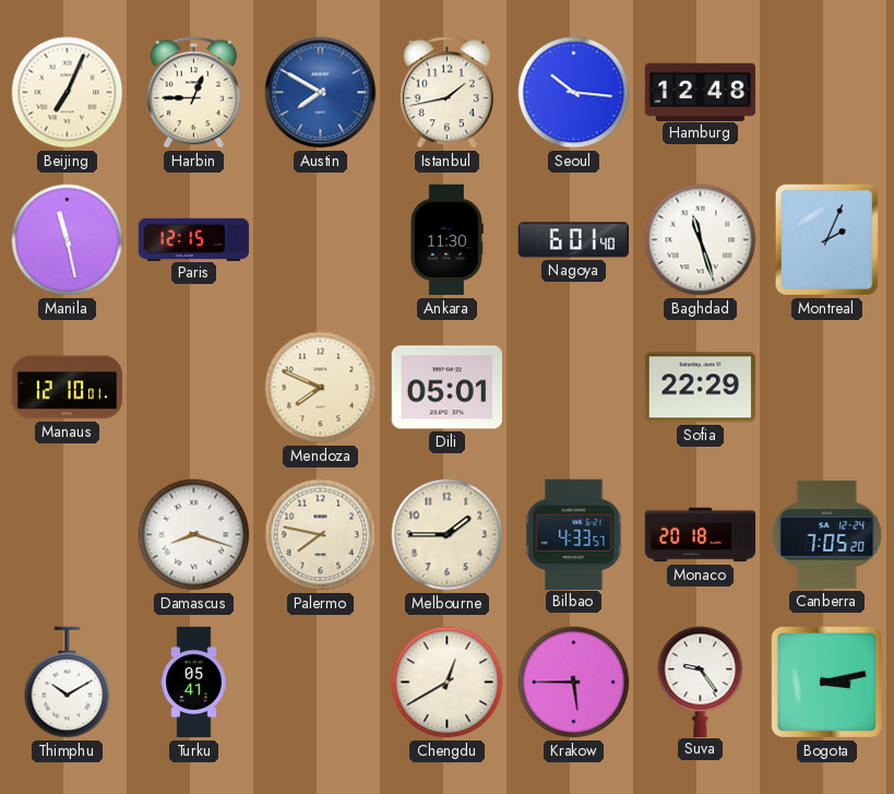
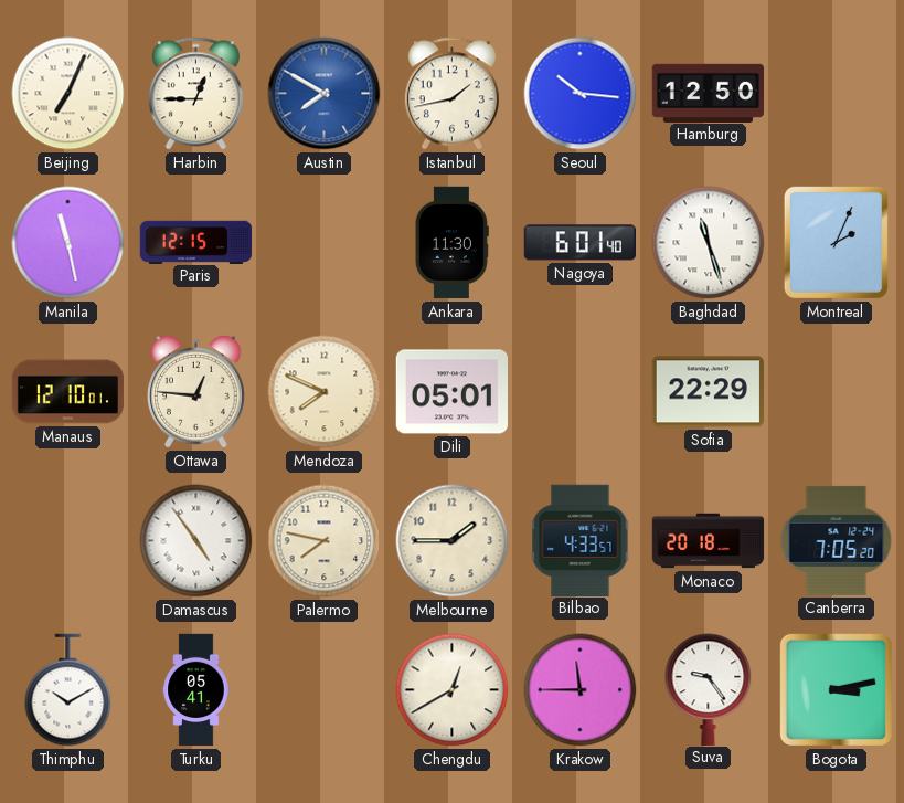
Hamburg: 12:48 -> 12:50 (709, 93)
Ottawa: none -> 12:46 (196, 392)
Damascus: 8:18 -> 4:54 (196, 541)
Krakow: 5:45 -> 11:45 (581, 690)
